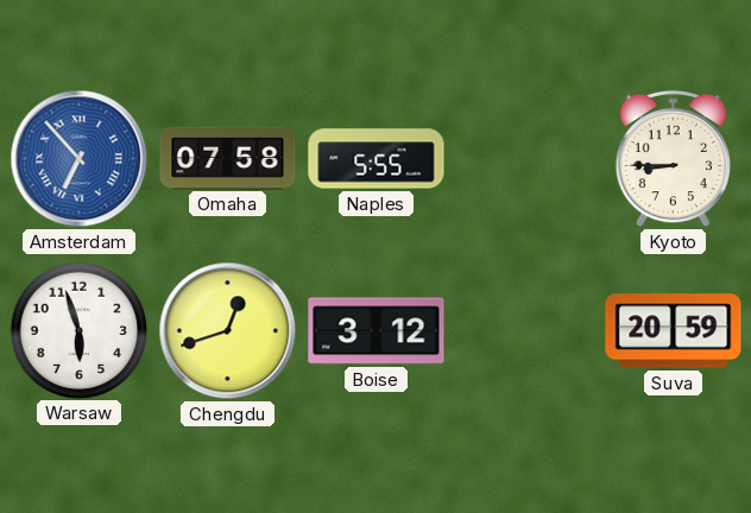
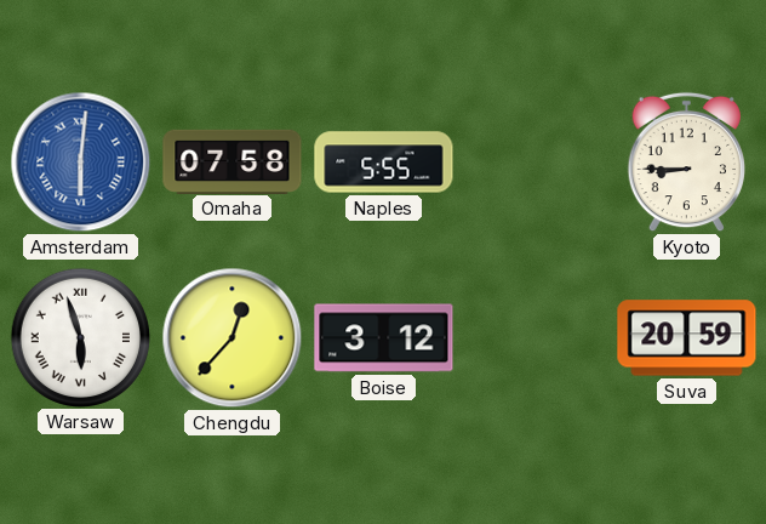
Amsterdam: 6:53 -> 6:01 (81, 163)
Warsaw numerals: Arabic -> Roman (80, 337)
Chengdu: 12:42 -> 12:37 (233, 338)
